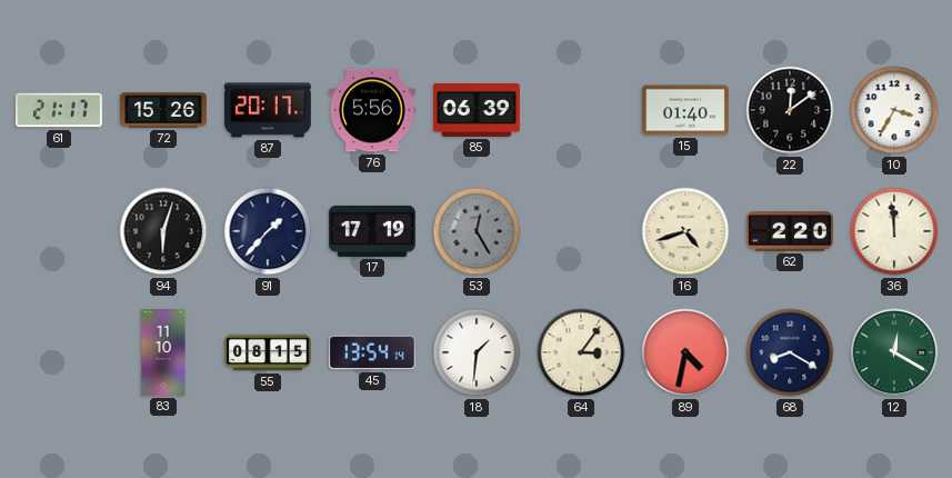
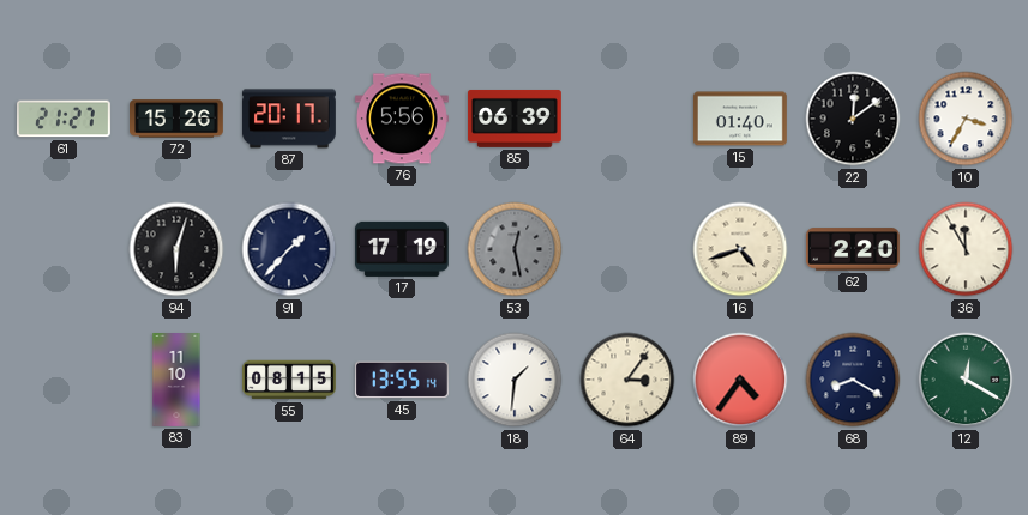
61: 21:17 -> 21:27 (64, 119)
53: 12:25 -> 12:28 (515, 249)
36: 11:59 -> 11:55 (966, 249)
45: 13:54 -> 13:55 (402, 380)
89: 4:32 -> 4:36 (740, 380)
